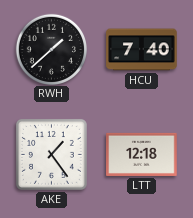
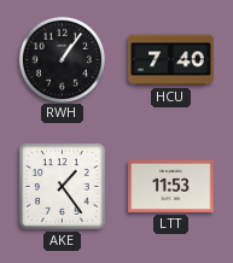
RWH: 1:38 -> 1:06 (62, 59)
LTT: 12:18 -> 11:53 (171, 186)
